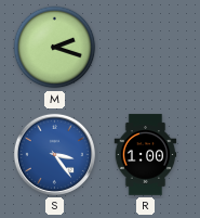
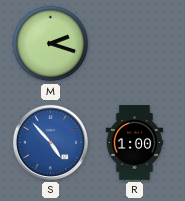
S: 3:24 -> 4:53 (50, 142)
